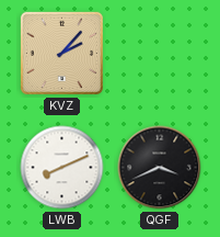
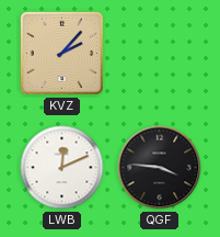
LWB: 8:11 -> 12:11 (62, 168)
QGF: 3:41 -> 3:46 (160, 168)
